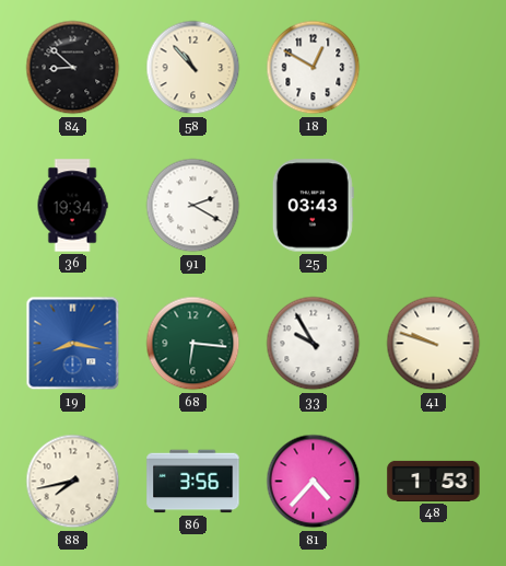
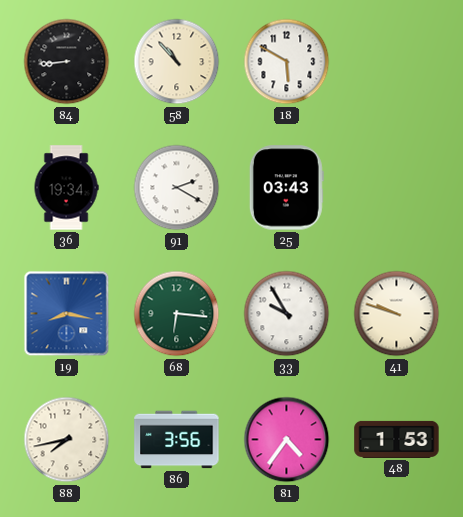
84: 8:52 -> 8:44 (67, 62)
18: 12:50 -> 5:50 (287, 62)
81: 4:37 -> 4:36 (287, 440)
